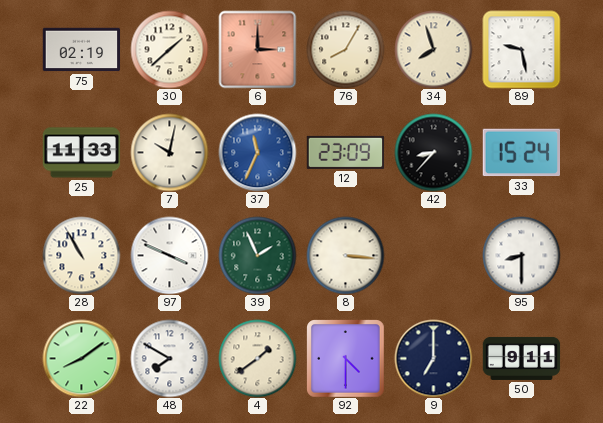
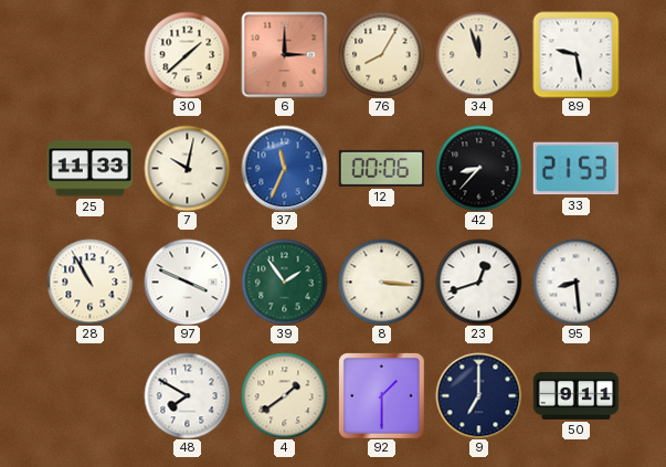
75: 02:19 -> none (81, 50)
34: 7:57 -> 11:57 (478, 54)
12: 23:09 -> 00:06 (381, 168)
33: 15:24 -> 21:53 (575, 169)
39: 1:56 -> 1:54 (284, 282)
23: none -> 12:42 (478, 282)
95: 8:30 -> 8:29 (575, 282)
22: 8:09 -> none (81, 358)
92: 4:30 -> 1:30 (381, 395)
